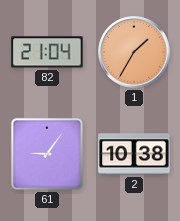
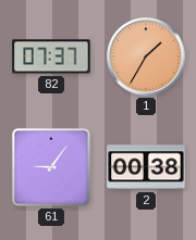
82: 21:04 -> 07:37 (51, 56)
2: 10:38 -> 00:38 (146, 167)
